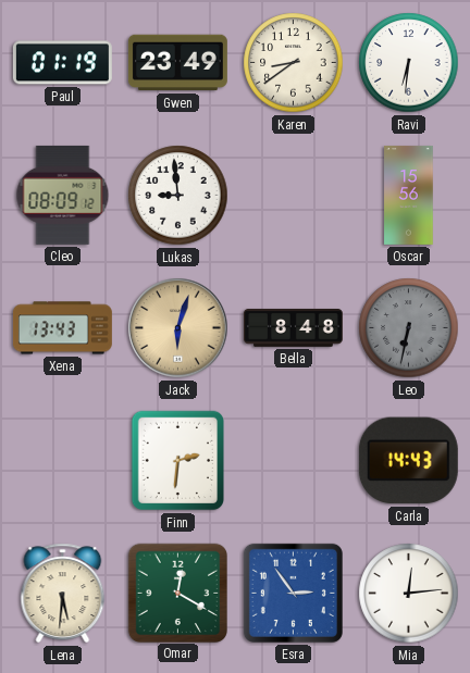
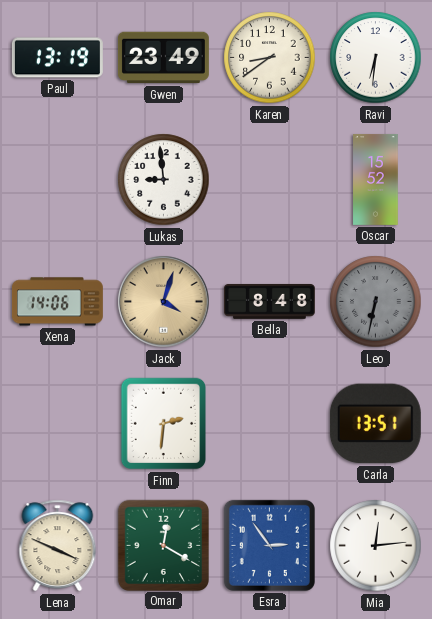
Paul: 01:19 -> 13:19 (57, 58)
Cleo: 08:09 -> none (63, 195)
Oscar: 15:56 -> 15:52 (376, 180)
Xena: 13:43 -> 14:06 (57, 302)
Jack: 6:03 -> 4:03 (164, 302)
Carla: 14:43 -> 13:51 (375, 424)
Lena: 5:31 -> 3:49 (58, 546)
